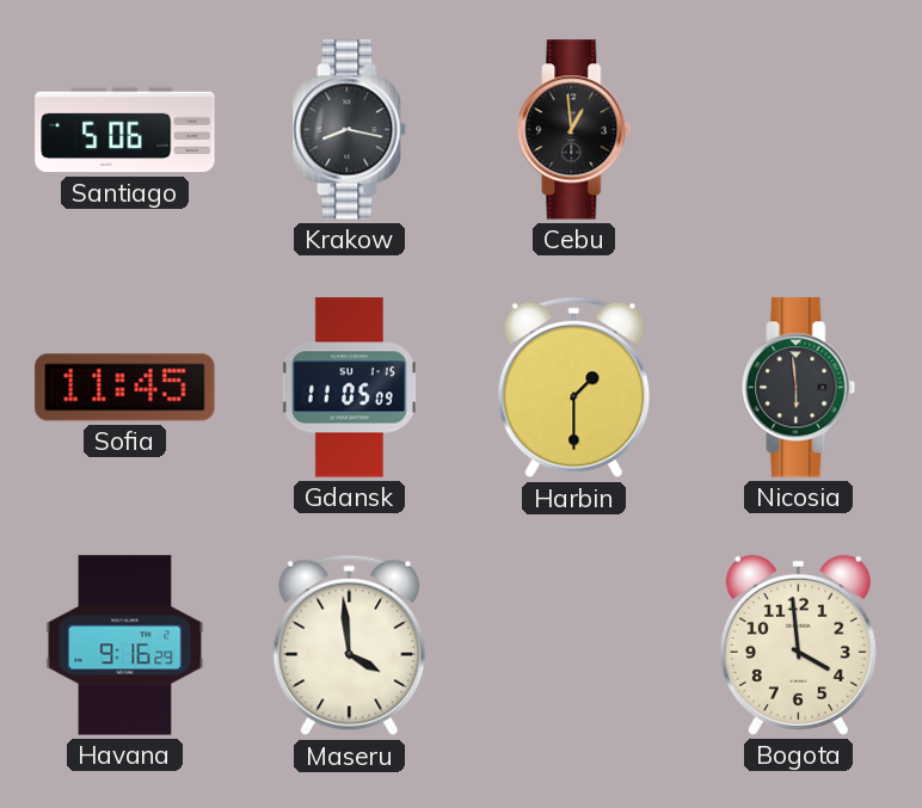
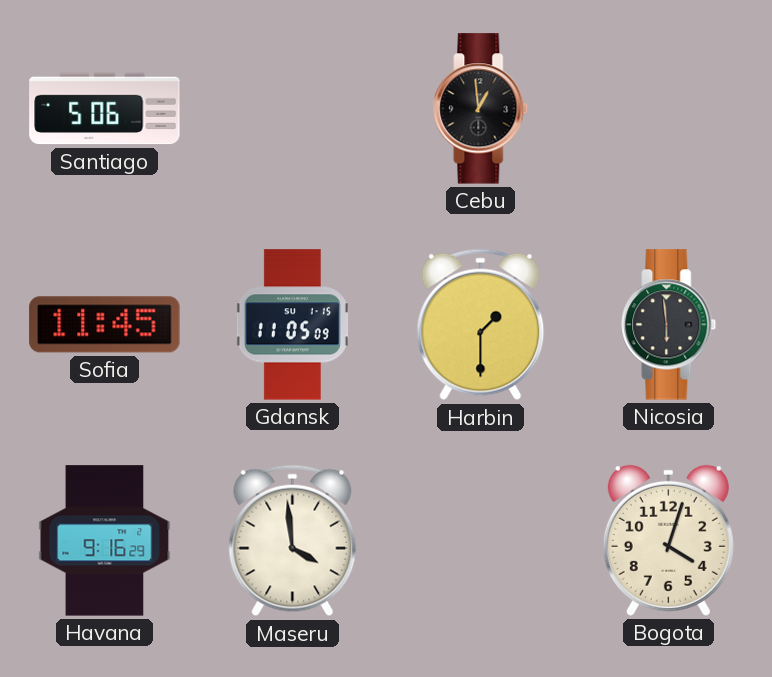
Krakow: 8:17 -> none (350, 130)
Bogota: 3:59 -> 4:03 (668, 540)
